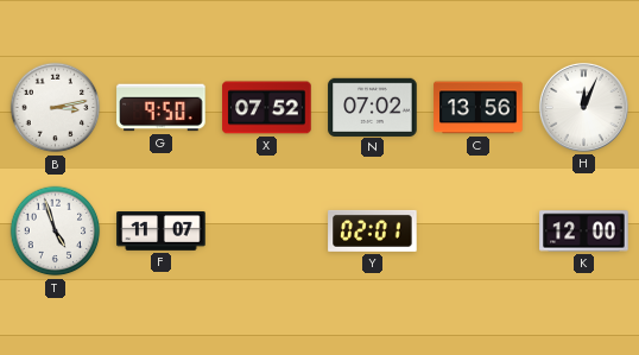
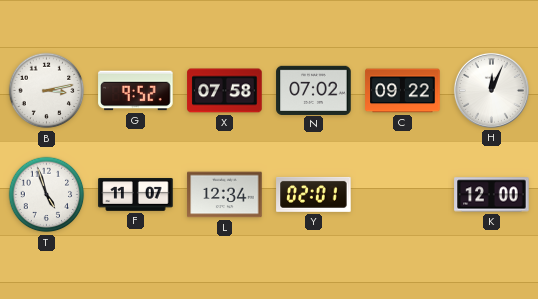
G: 9:50 -> 9:52 (136, 91)
X: 07:52 -> 07:58 (225, 91)
C: 13:56 -> 09:22 (403, 91)
L: none -> 12:34 (225, 195)
